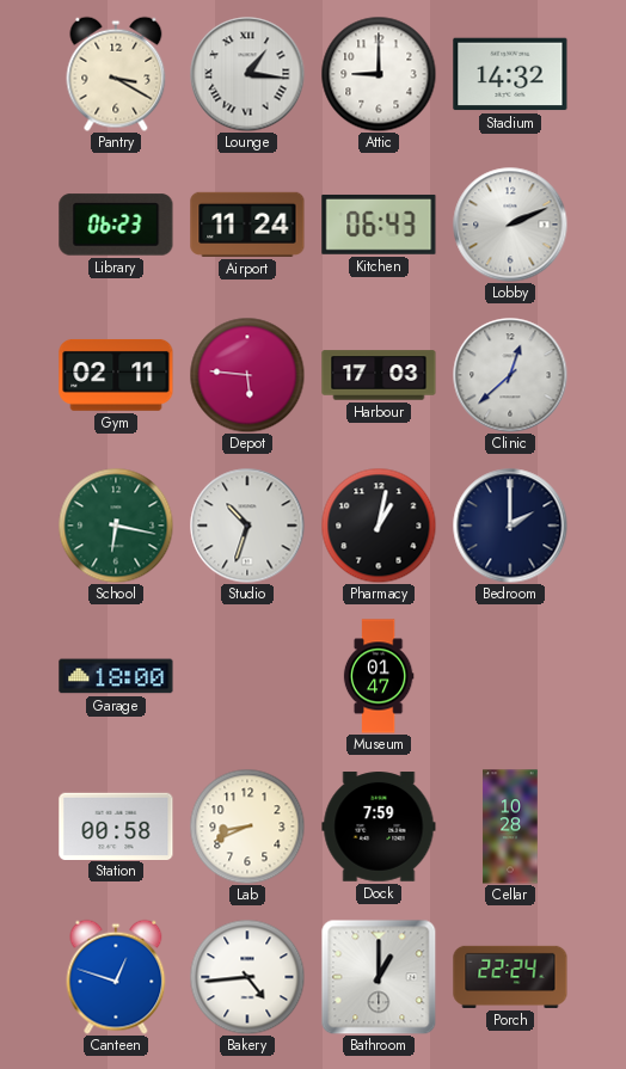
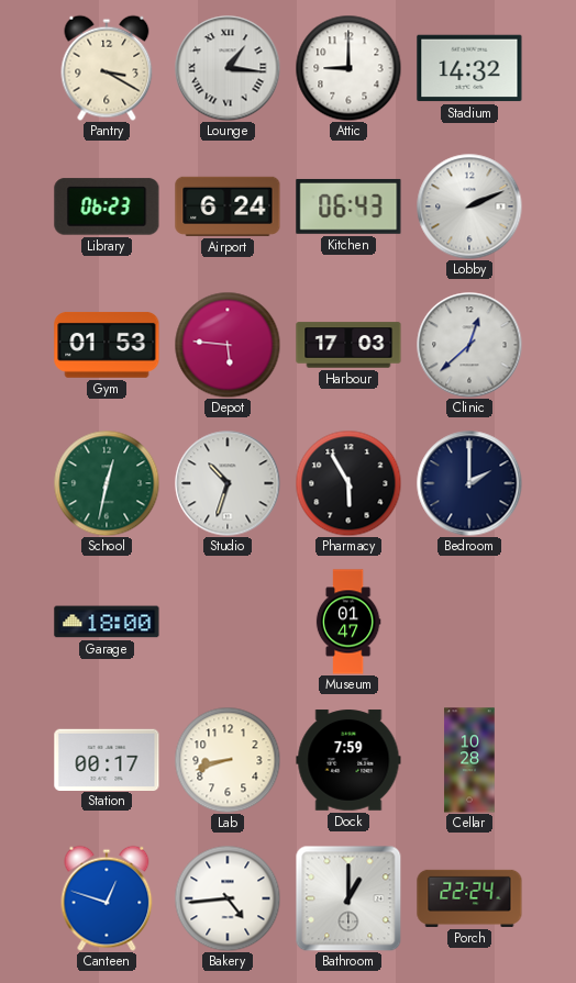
Airport: 11:24 -> 6:24 (228, 206)
Gym: 02:11 -> 01:53 (107, 345)
School: 6:17 -> 12:32 (107, 483)
Pharmacy: 1:02 -> 5:55 (348, 483)
Station: 00:58 -> 00:17 (107, 759)
Lab: 8:41 -> 8:42 (228, 760)
